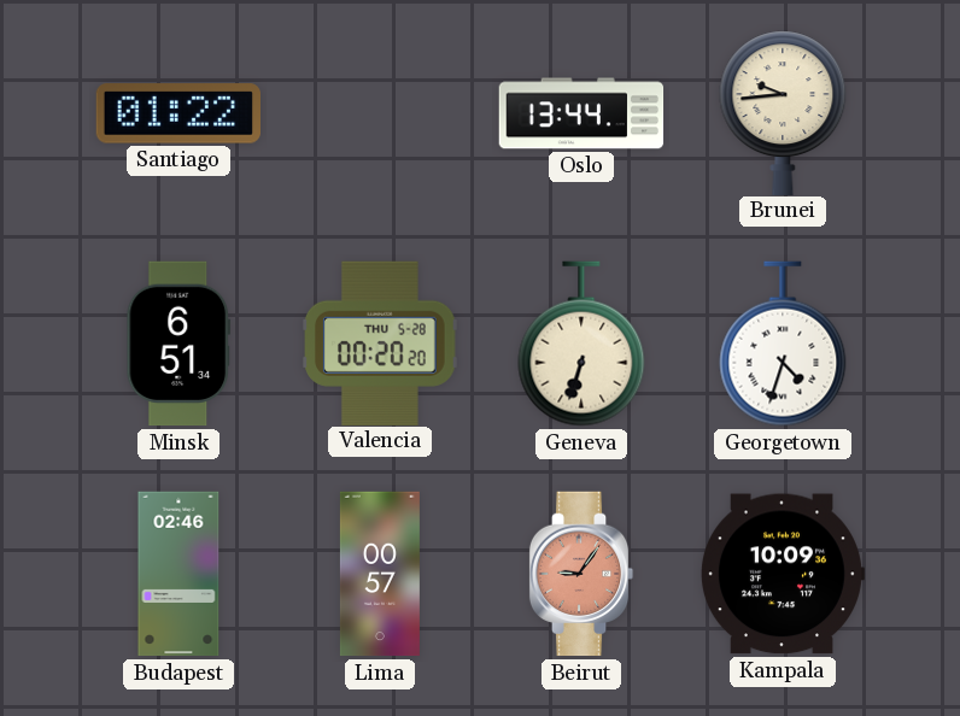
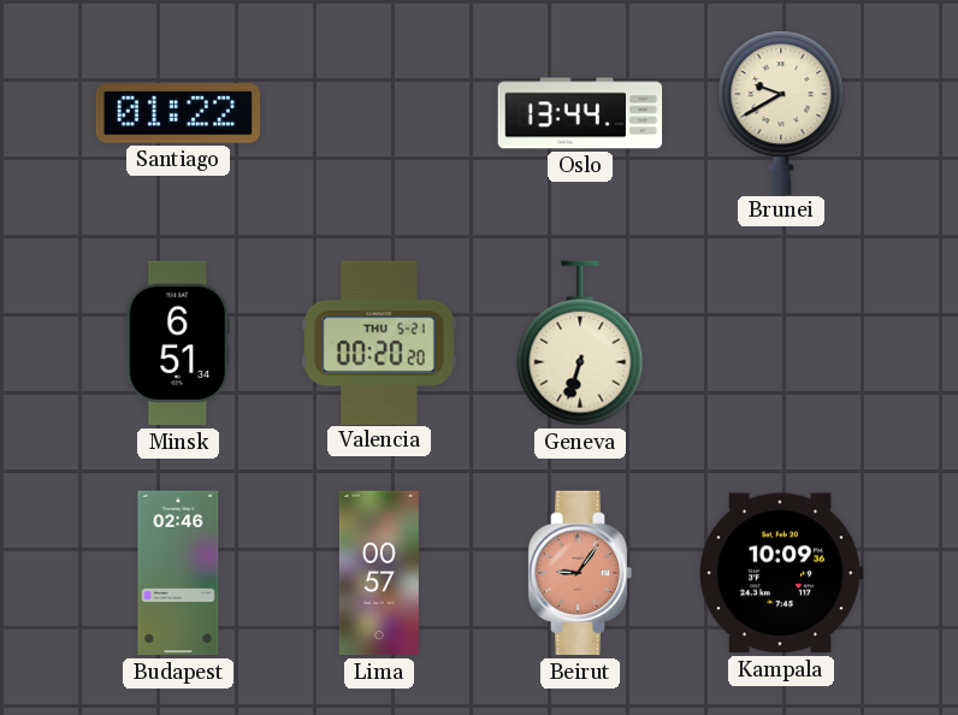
Brunei: 9:44 -> 9:40 (781, 112)
Valencia date: THU 5-28 -> THU 5-21 (380, 342)
Georgetown: 4:33 -> none (783, 344)
